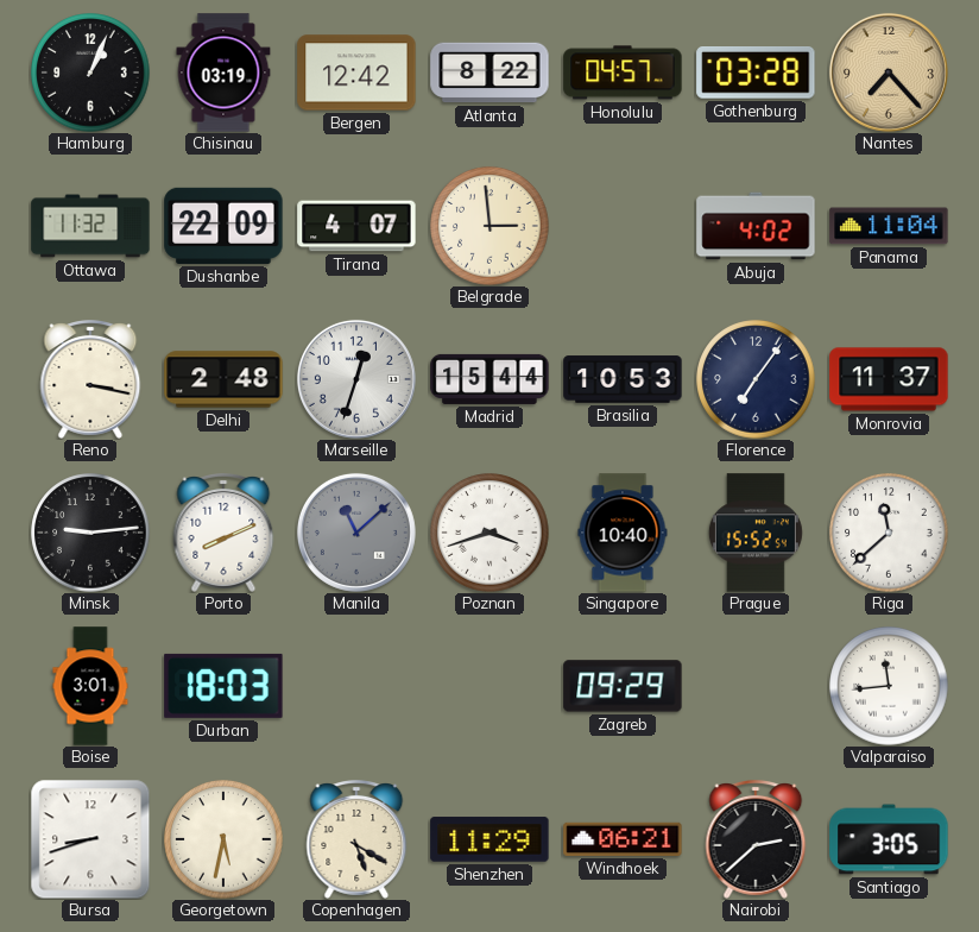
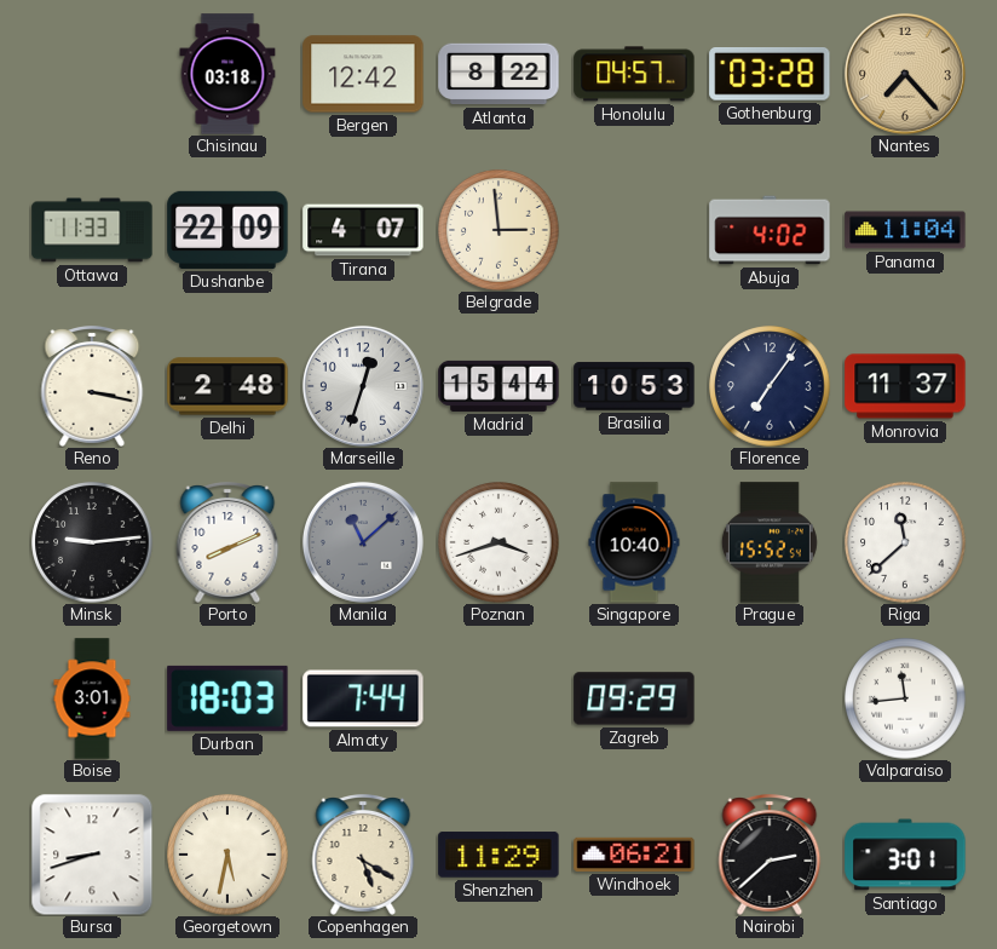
Hamburg: 1:04 -> none (90, 73)
Chisinau: 03:19 -> 03:18 (227, 74)
Ottawa: 11:32 -> 11:33 (92, 230)
Almaty: none -> 7:44 (363, 698)
Santiago: 3:05 -> 3:01 (905, 855)
